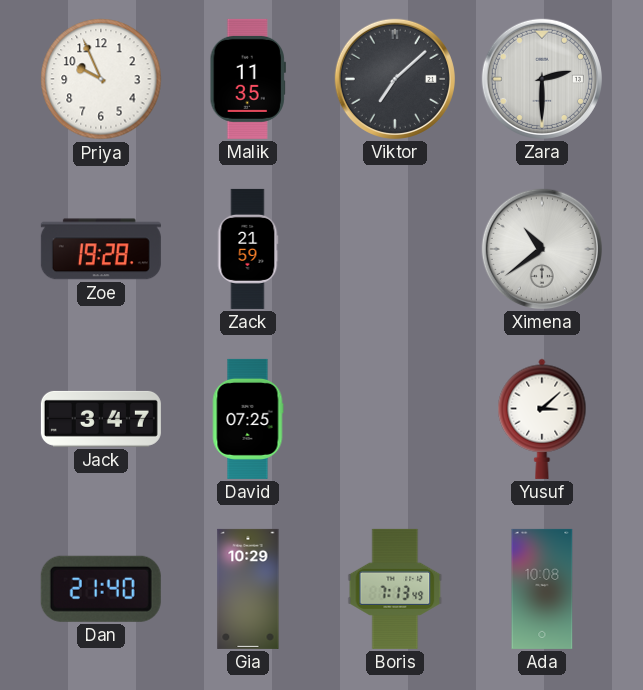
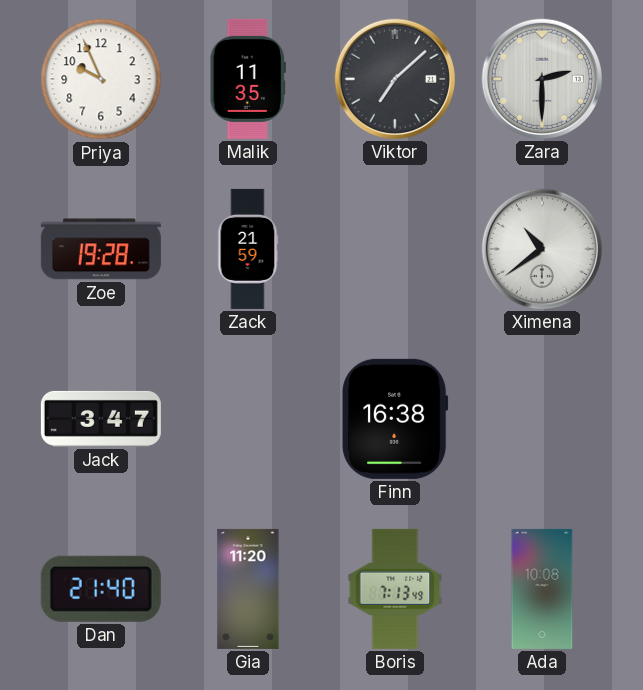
David: 07:25 -> none (248, 419)
Finn: none -> 16:38 (395, 419)
Yusuf: 3:08 -> none (542, 419)
Gia: 10:29 -> 11:20 (248, 589)
